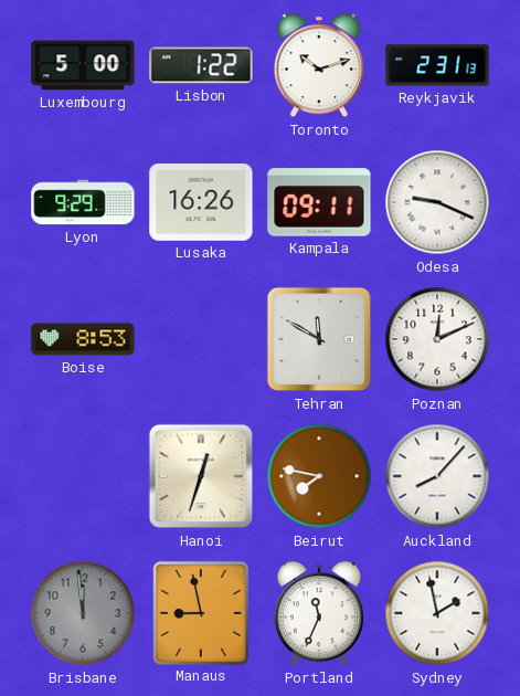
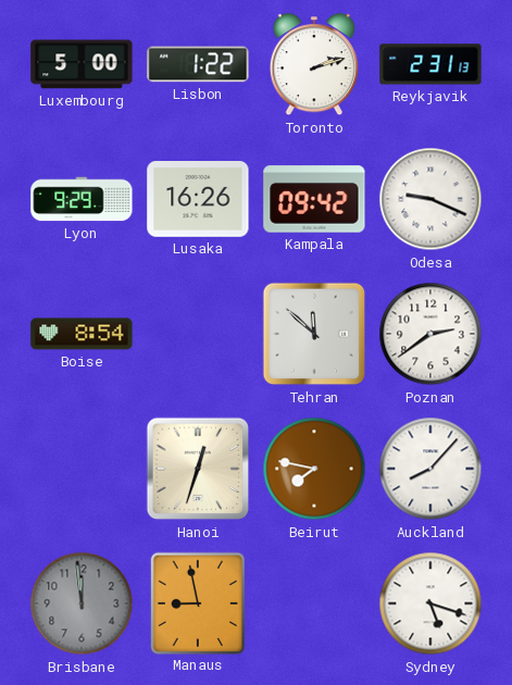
Toronto: 10:12 -> 2:12 (314, 65)
Kampala: 09:11 -> 09:42 (314, 199)
Boise: 8:53 -> 8:54 (82, 334)
Tehran: 11:50 -> 11:52 (314, 334)
Poznan: 12:11 -> 2:39 (430, 334)
Portland: 11:34 -> none (319, 614)
Sydney: 1:58 -> 5:18 (430, 603)
